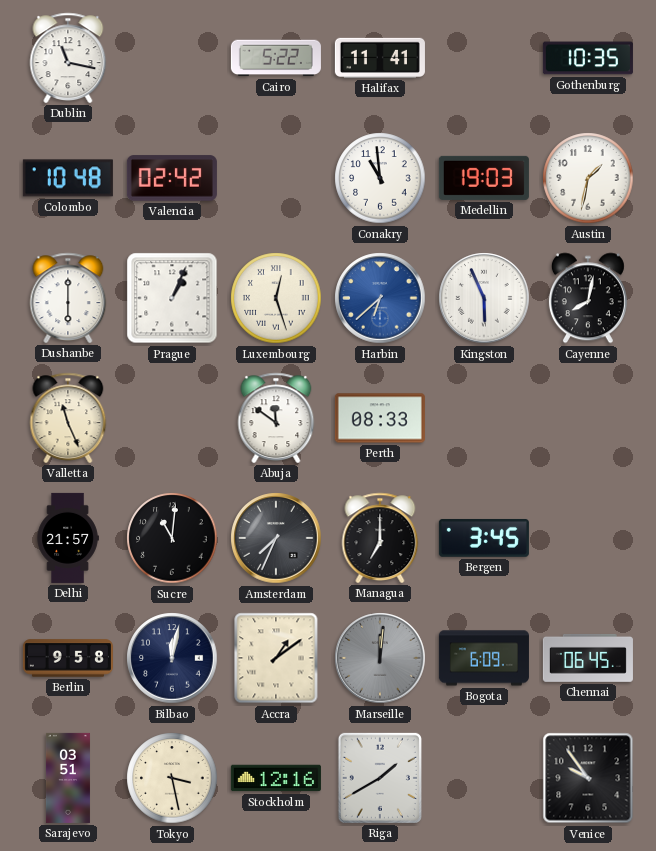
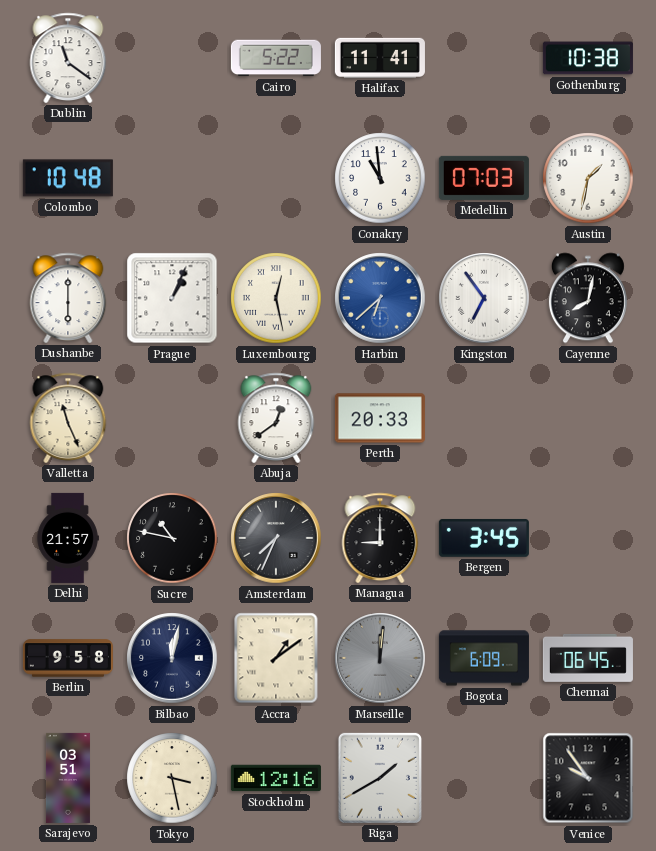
Dublin: 11:17 -> 11:21 (68, 58)
Gothenburg: 10:35 -> 10:38 (588, 58)
Valencia: 02:42 -> none (172, 178)
Medellin: 19:03 -> 07:03 (484, 178)
Luxembourg: 12:27 -> 12:28 (276, 298)
Kingston: 5:56 -> 6:54 (484, 298)
Abuja: 11:51 -> 12:39 (276, 418)
Perth: 08:33 -> 20:33 (380, 418)
Sucre: 11:01 -> 10:47 (172, 538)
Managua: 7:00 -> 9:00 (380, 538)
